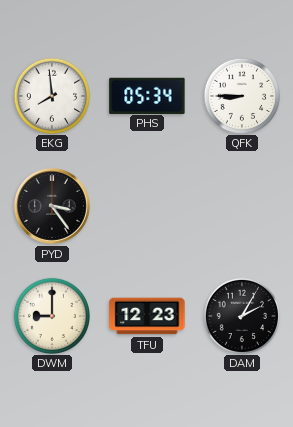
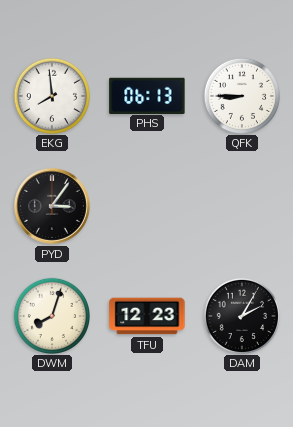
PHS: 05:34 -> 06:13 (147, 95)
PYD: 3:24 -> 3:06 (52, 206)
DWM: 9:00 -> 8:03 (51, 315)
